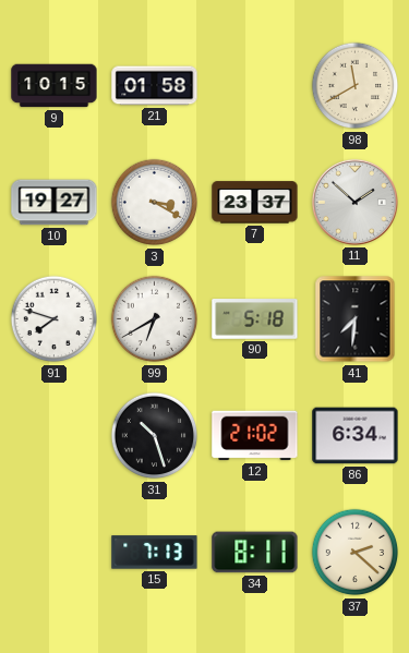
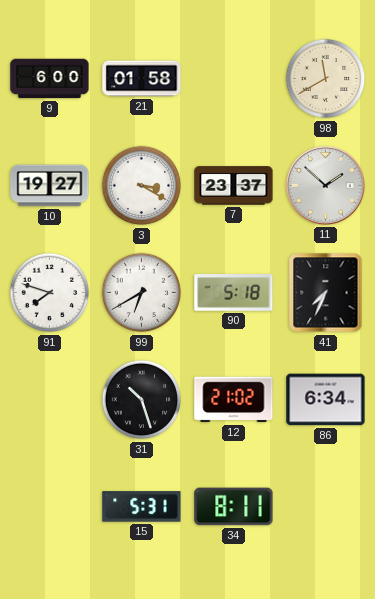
9: 10:15 -> 6:00 (50, 79)
41: 7:31 -> 7:34 (326, 293)
15: 7:13 -> 5:31 (142, 507)
37: 2:22 -> none (356, 553)
